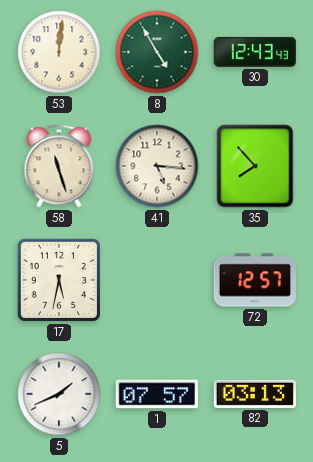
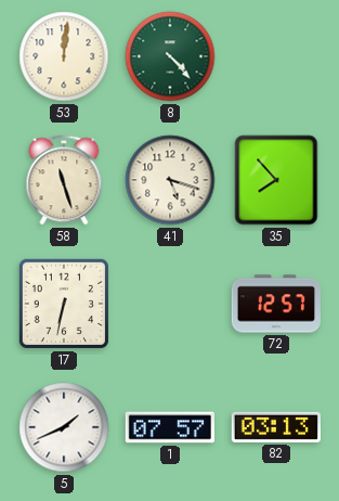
8: 4:55 -> 4:23 (170, 56)
30: 12:43 -> none (254, 52)
41: 5:16 -> 5:18 (170, 180)
17: 5:32 -> 6:32 (64, 304)
